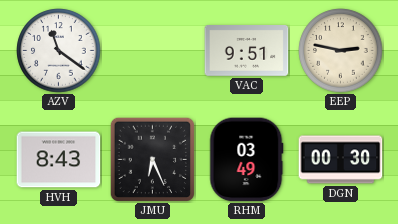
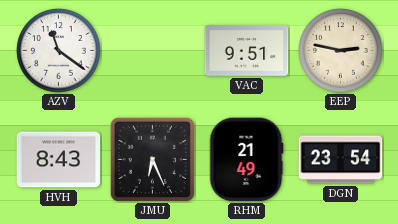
RHM: 03:49 -> 21:49 (247, 160)
DGN: 00:30 -> 23:54 (341, 160)
